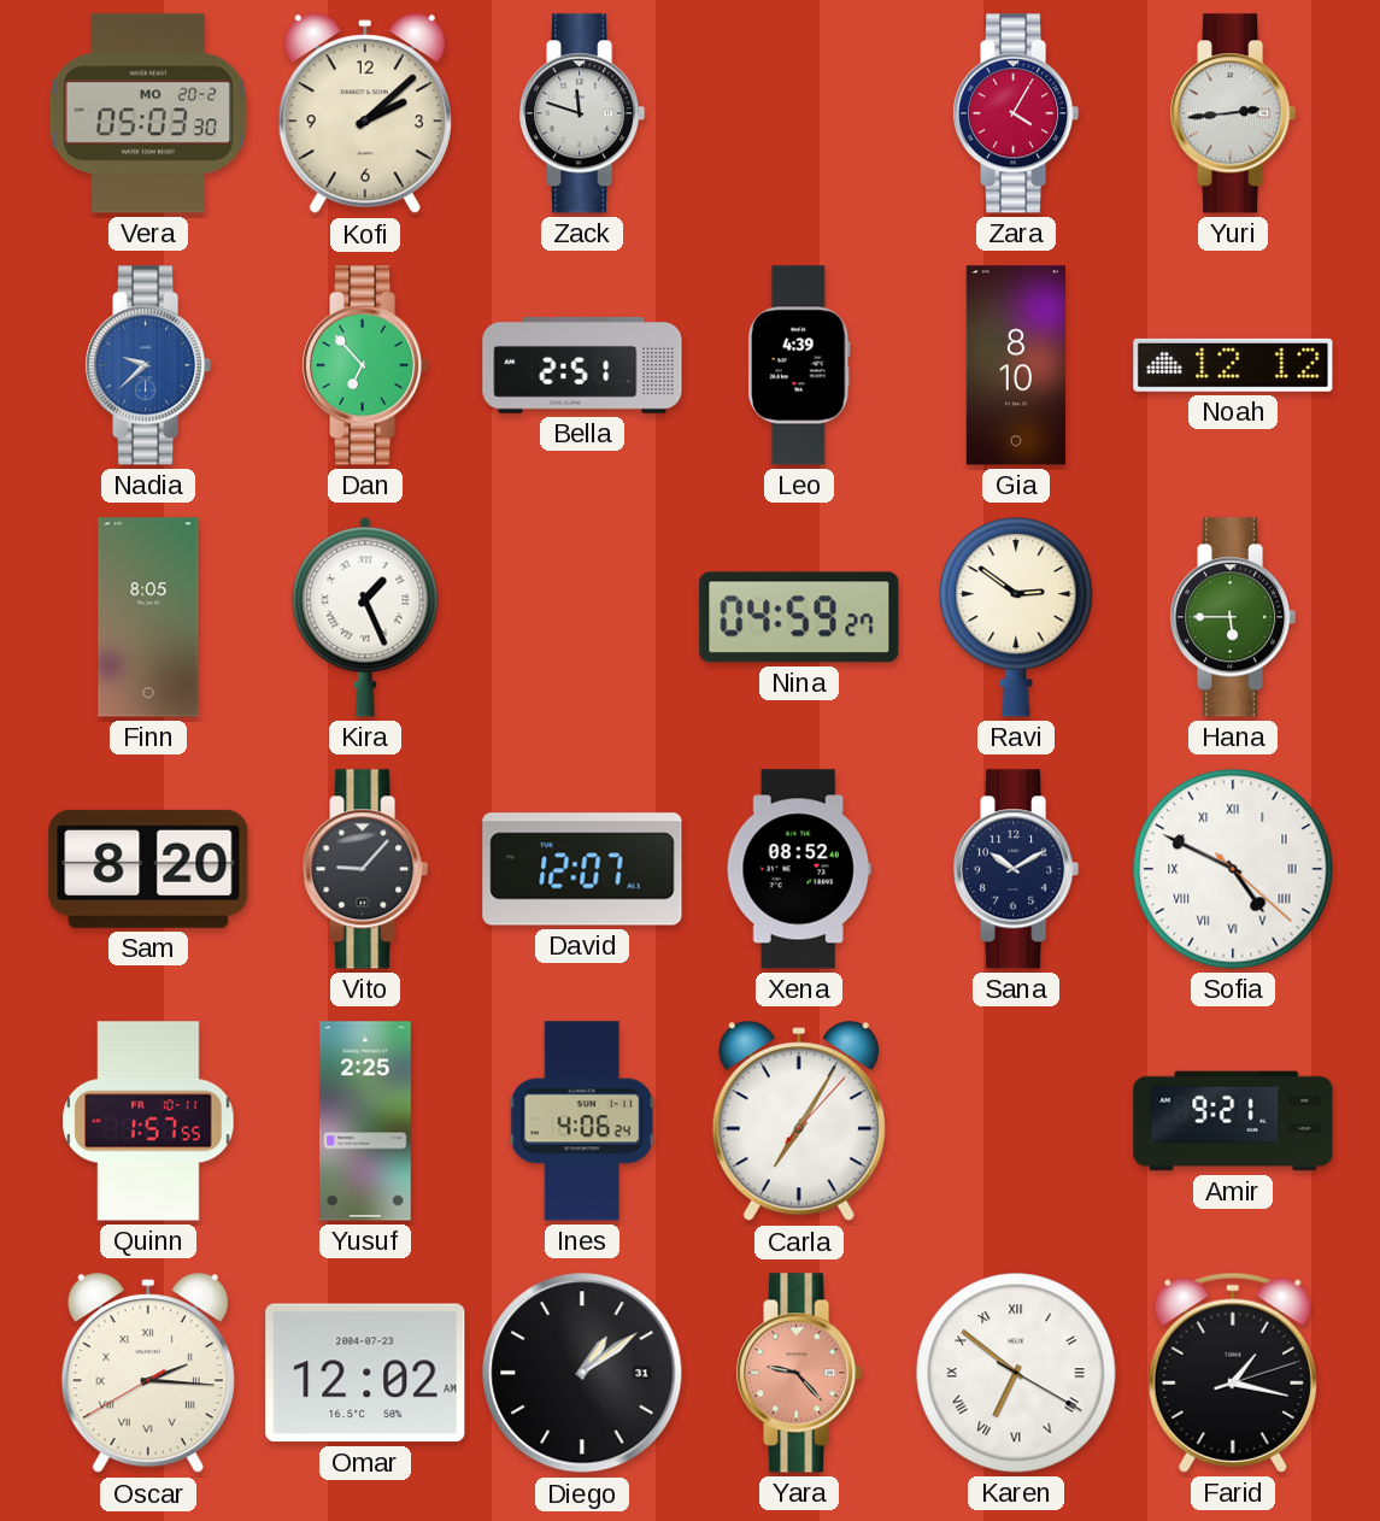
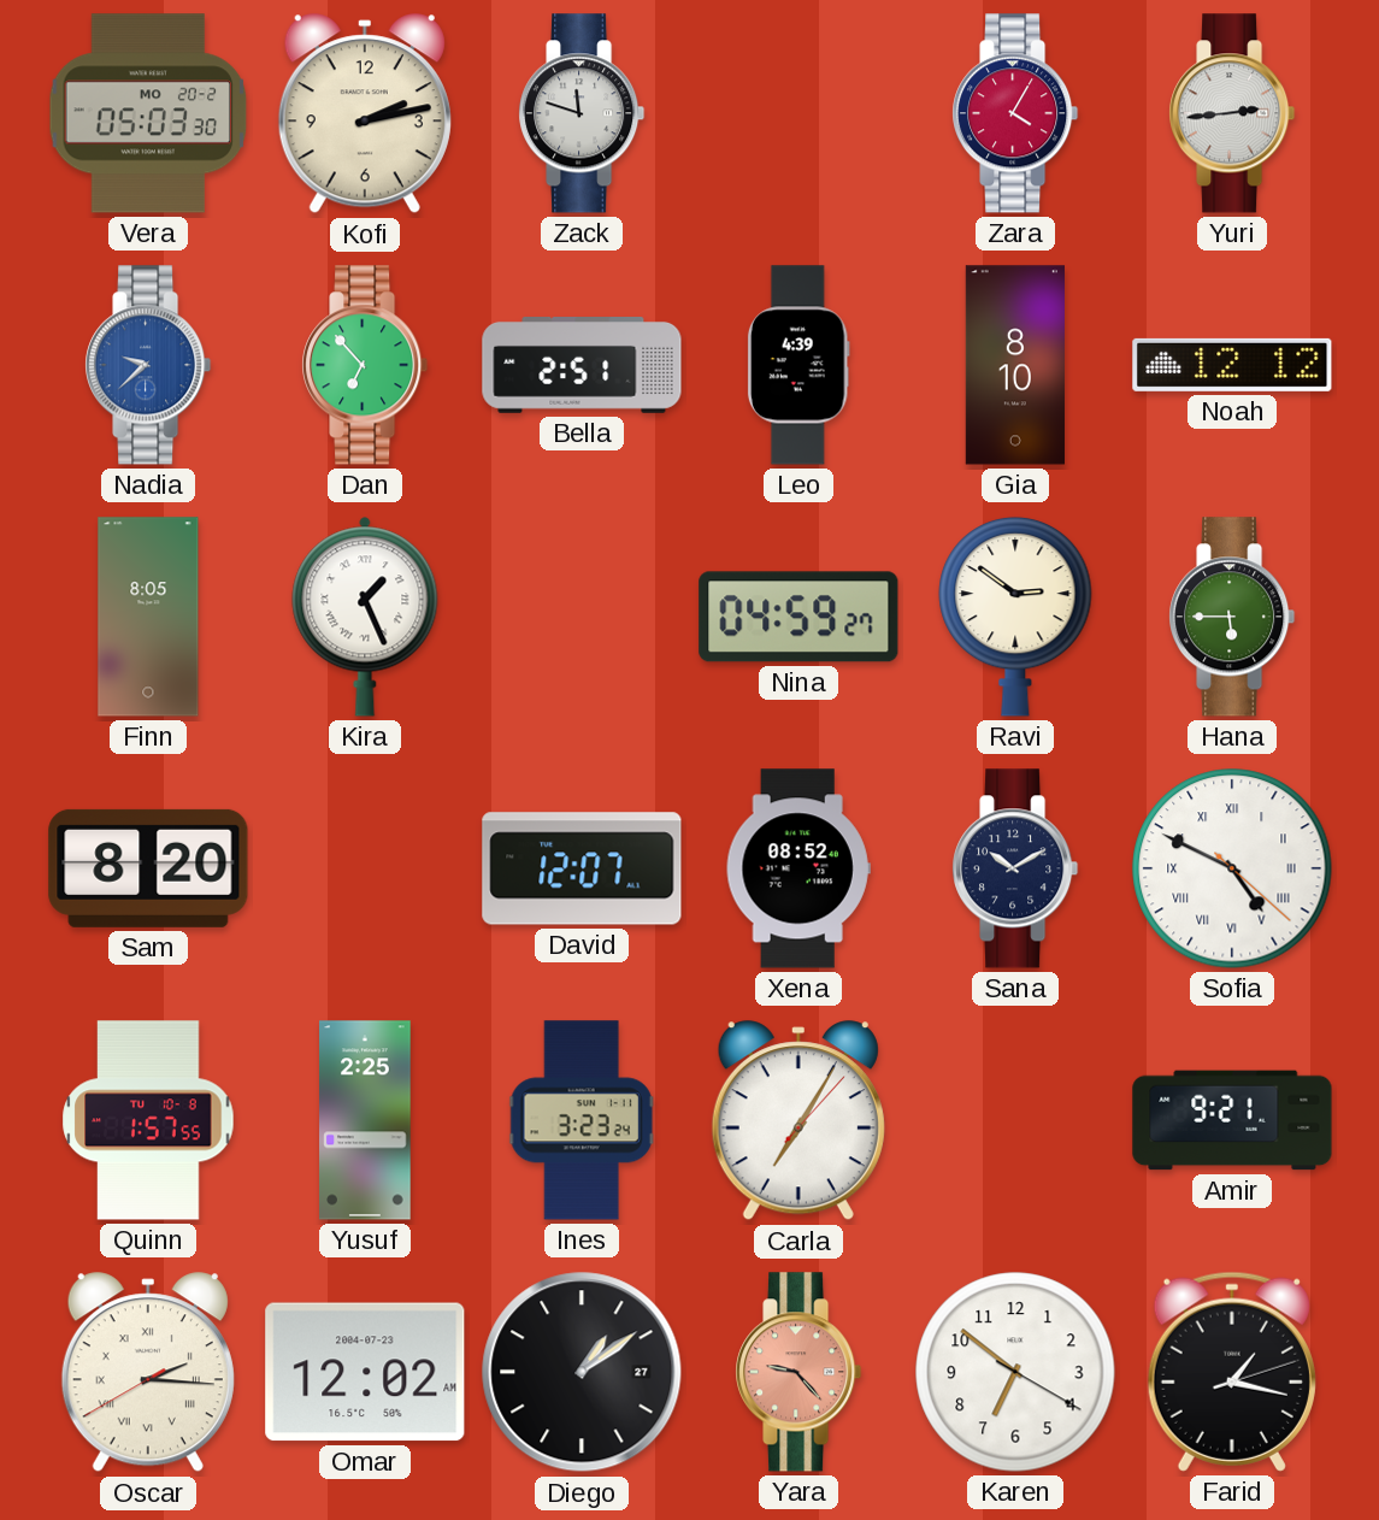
Kofi: 2:08 -> 2:13 (365, 114)
Vito: 9:07 -> none (365, 869)
Quinn date: FR 10-11 -> TU 10-8 (148, 1120)
Ines: 4:06 -> 3:23 (582, 1120)
Diego date: 31 -> 27 (582, 1372)
Karen numerals: Roman -> Arabic (1015, 1372)
